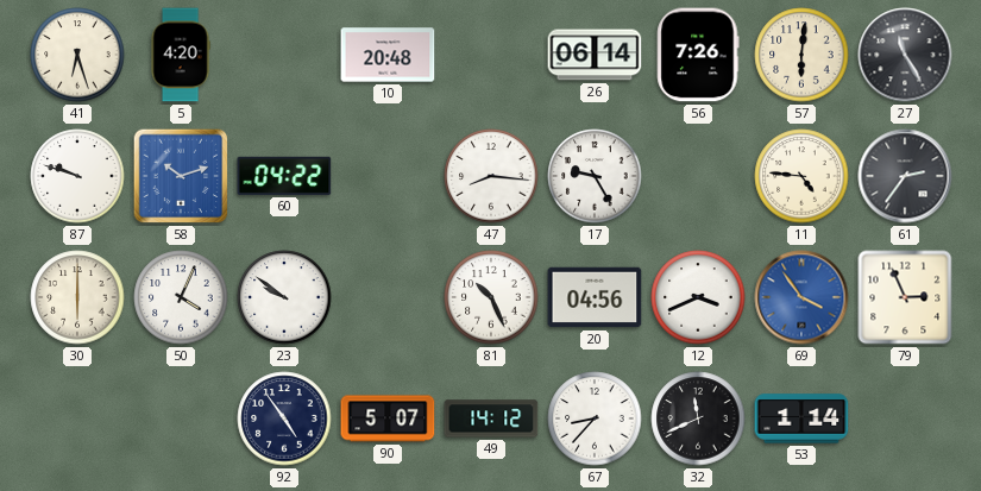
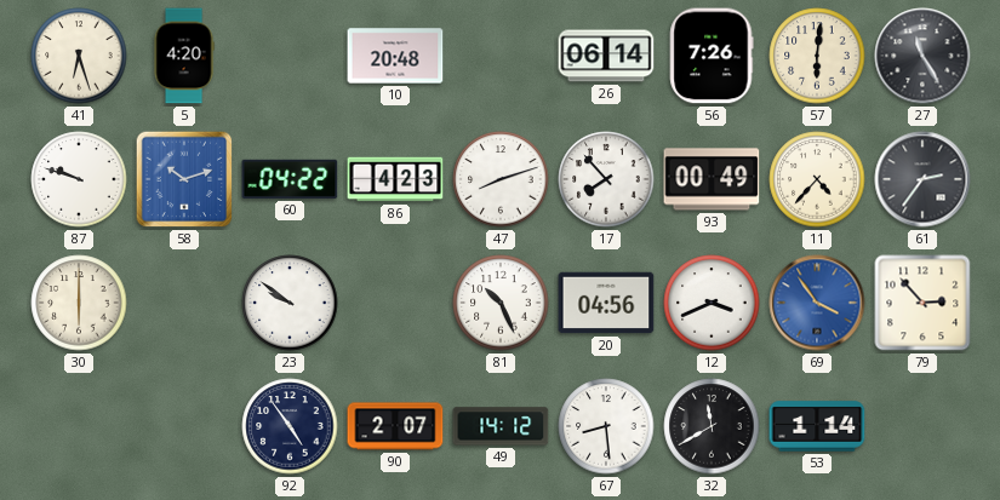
86: none -> 4:23 (395, 179)
47: 8:16 -> 8:12 (501, 179)
17: 9:25 -> 7:53 (606, 179)
93: none -> 00:49 (712, 179)
11: 4:46 -> 4:37 (817, 179)
50: 4:04 -> none (181, 297)
79: 2:56 -> 2:53 (922, 303)
90: 5:07 -> 2:07 (395, 426)
67: 8:37 -> 8:29 (606, 426)
32: 11:41 -> 11:40 (712, 426)
